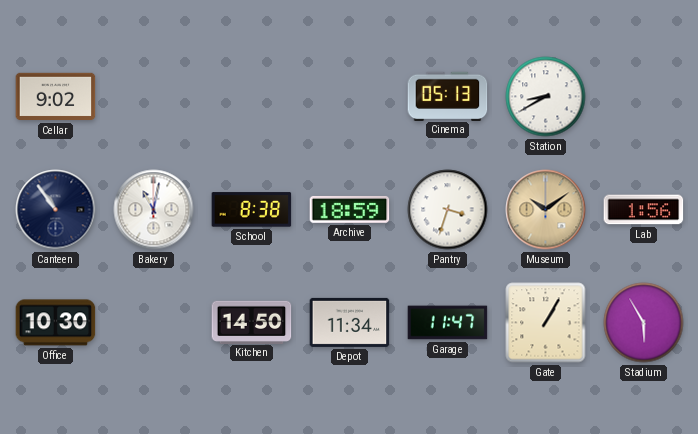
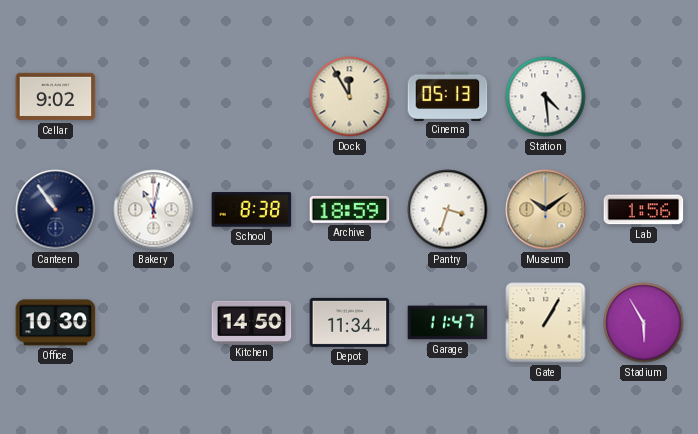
Dock: none -> 11:55 (350, 97)
Station: 8:40 -> 4:29 (546, 97)
